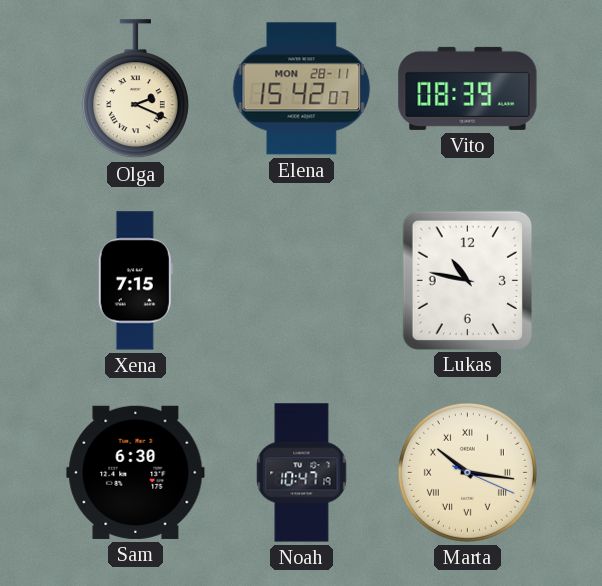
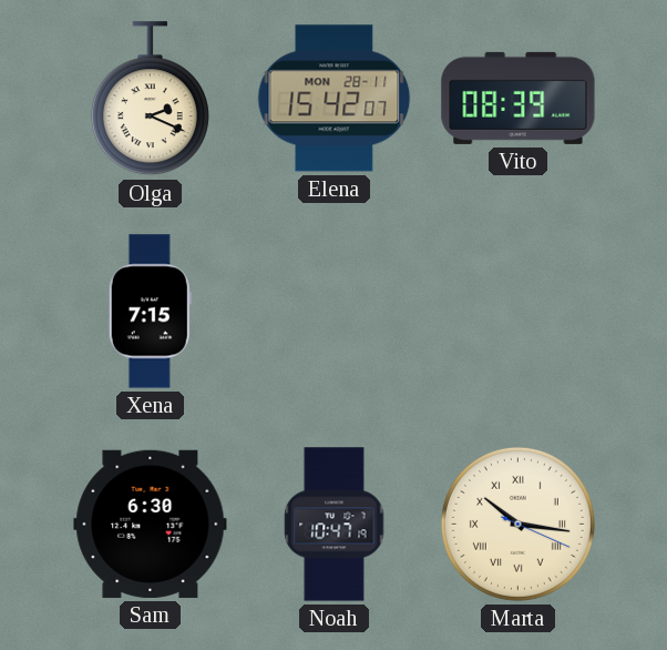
Lukas: 10:47 -> none (467, 280)
